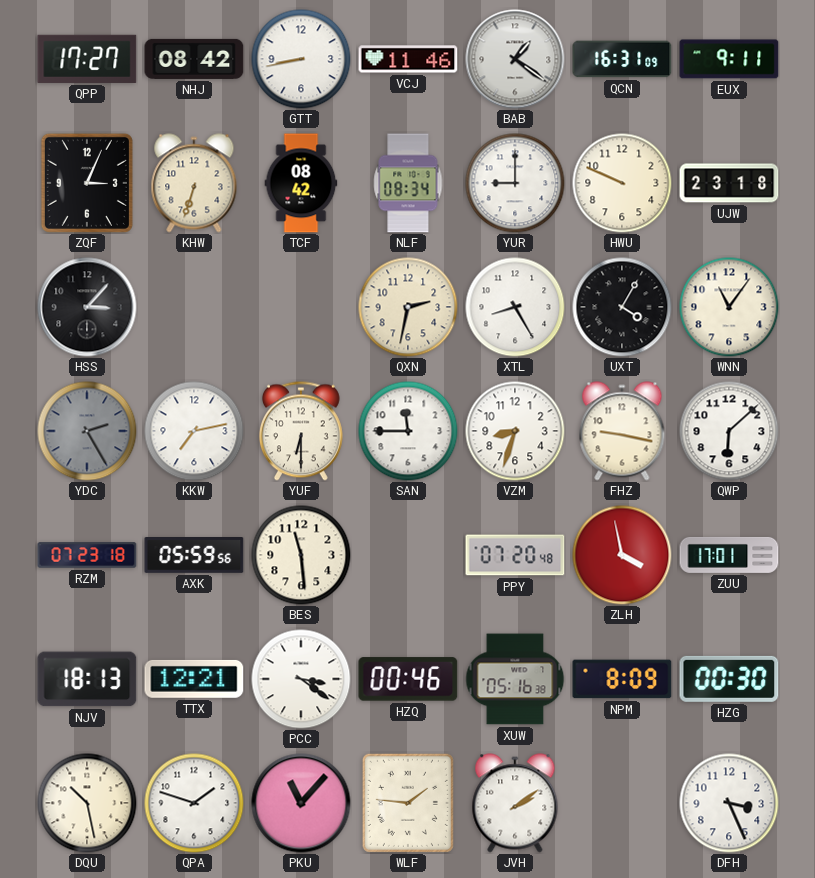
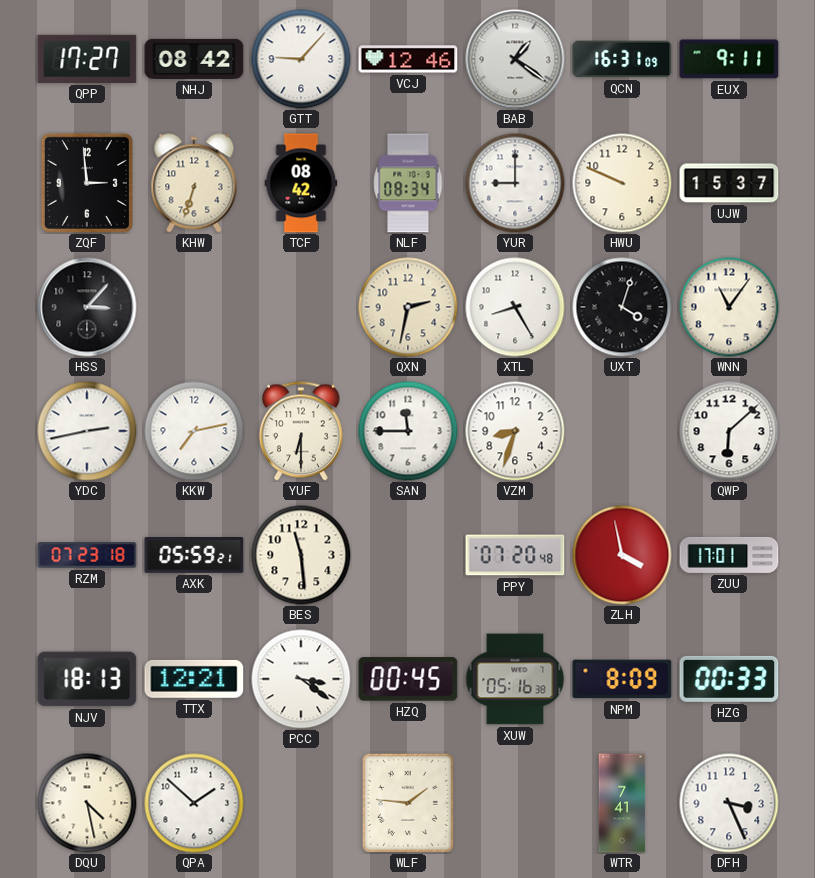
GTT: 8:43 -> 9:07 (301, 59)
VCJ: 11:46 -> 12:46 (408, 59)
ZQF: 3:04 -> 2:59 (87, 183)
UJW: 23:18 -> 15:37 (729, 183)
UXT: 4:05 -> 4:03 (622, 307)
YDC: 2:25 -> 2:43 (87, 431)
YDC dial: grey -> white (87, 431)
FHZ: 9:17 -> none (622, 431)
AXK: 05:59:56 -> 05:59:21 (194, 556)
HZQ: 00:46 -> 00:45 (408, 679)
HZG: 00:30 -> 00:33 (729, 679)
DQU: 10:28 -> 4:28 (87, 803)
QPA: 1:48 -> 1:52 (194, 803)
PKU: 11:07 -> none (301, 803)
JVH: 2:09 -> none (515, 803)
WTR: none -> 7:41 (622, 803)
